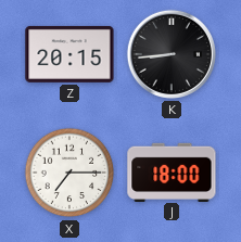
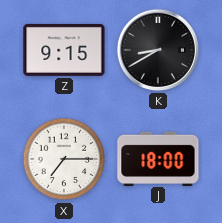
Z: 20:15 -> 9:15 (64, 50)
K: 8:44 -> 8:40 (158, 50)
